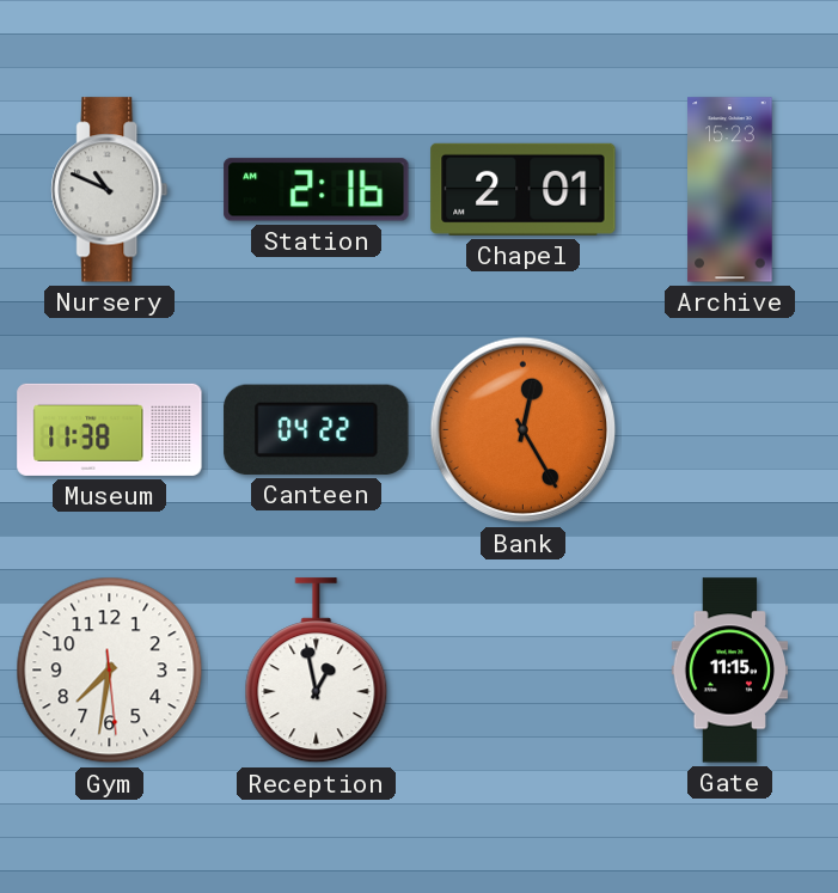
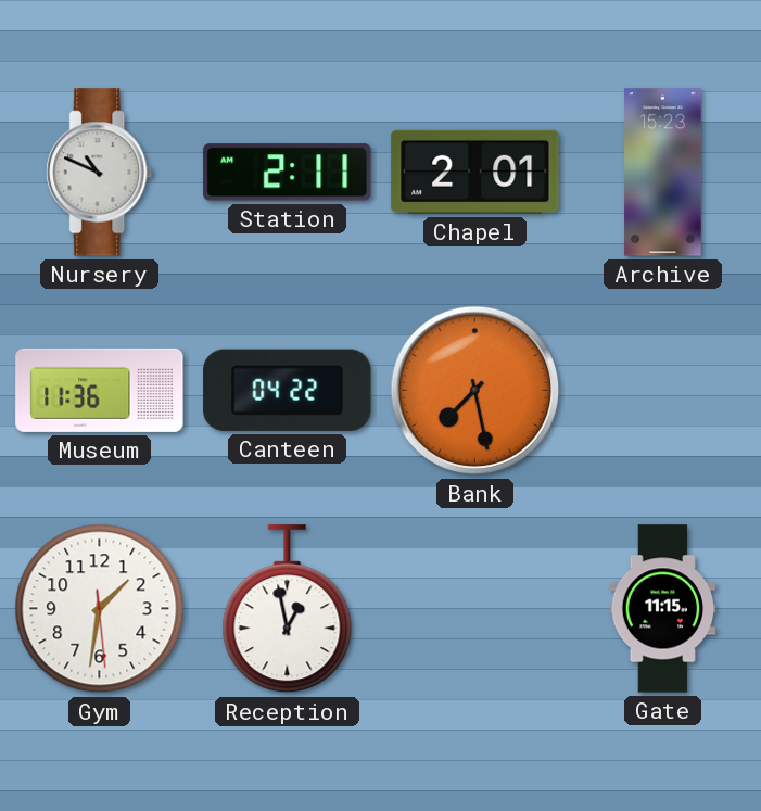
Station: 2:16 -> 2:11 (288, 173)
Museum: 11:38 -> 11:36 (100, 390)
Bank: 12:25 -> 7:28 (475, 391)
Gym: 7:31 -> 1:31 (100, 609)
